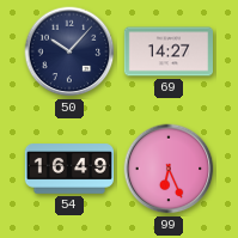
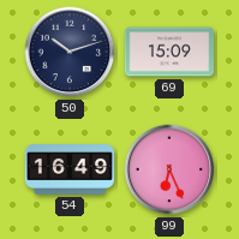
50: 10:07 -> 10:12 (70, 52)
69: 14:27 -> 15:09 (168, 52)
